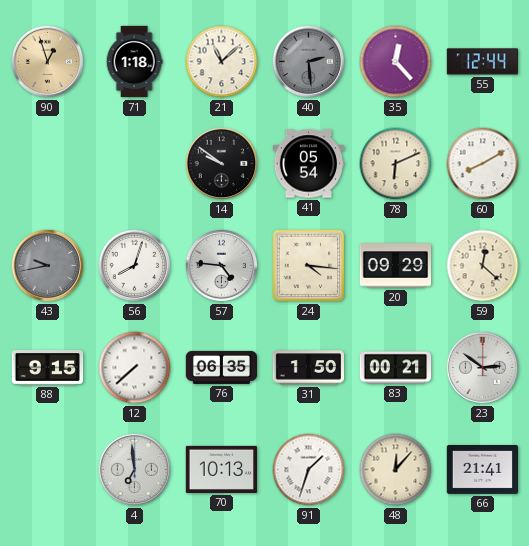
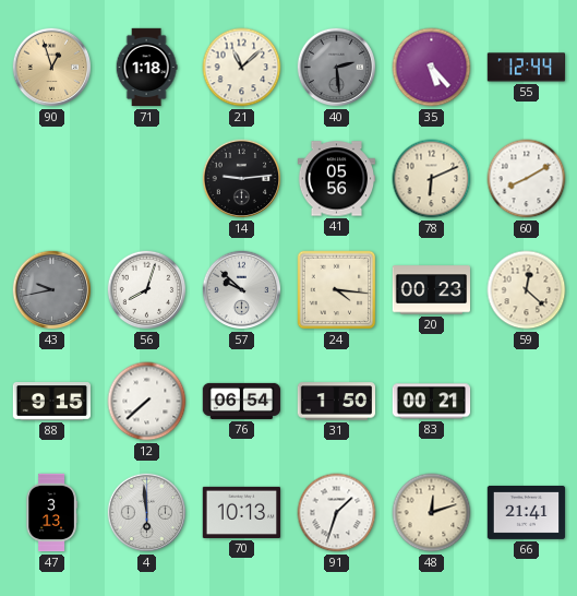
35: 12:23 -> 5:23 (432, 68)
14: 9:51 -> 9:14 (242, 179)
41: 05:54 -> 05:56 (337, 179)
57: 4:46 -> 9:52 (242, 290)
20: 09:29 -> 00:23 (431, 290)
76: 06:35 -> 06:54 (242, 401)
23: 2:51 -> none (483, 368)
47: none -> 3:13 (51, 513)
4: 6:59 -> 5:59 (147, 513)
48: 12:07 -> 12:12 (432, 513)
